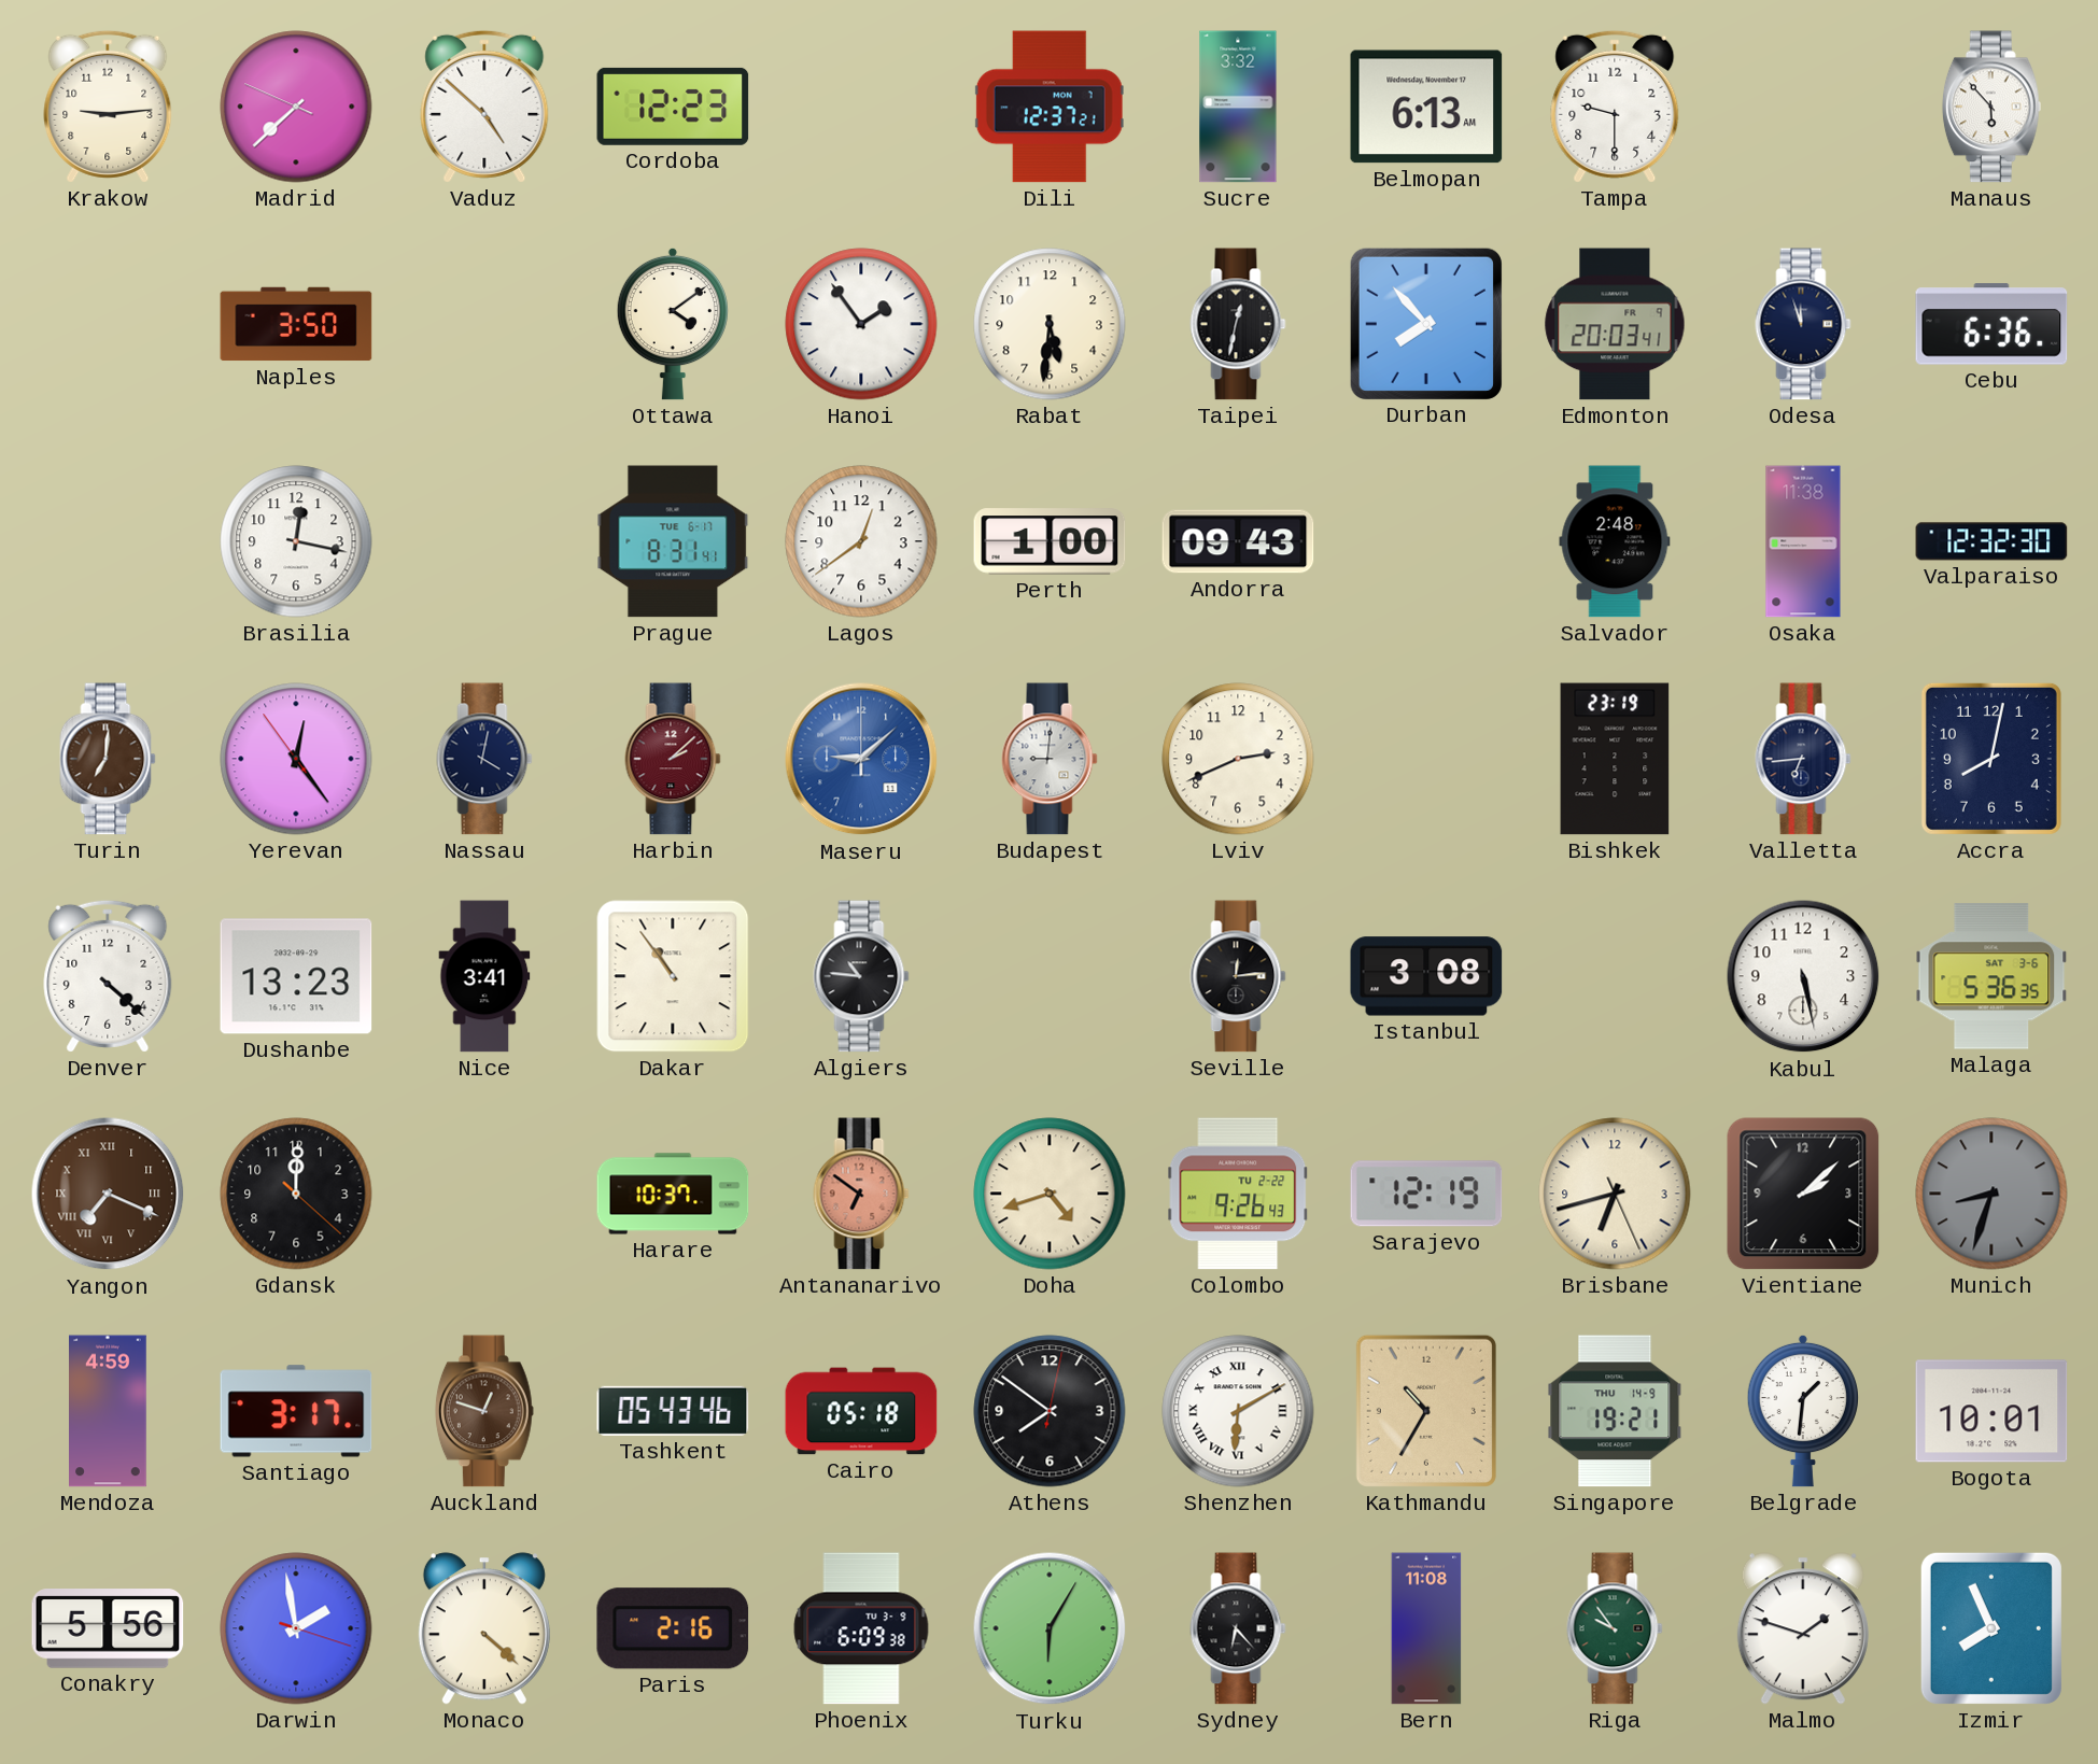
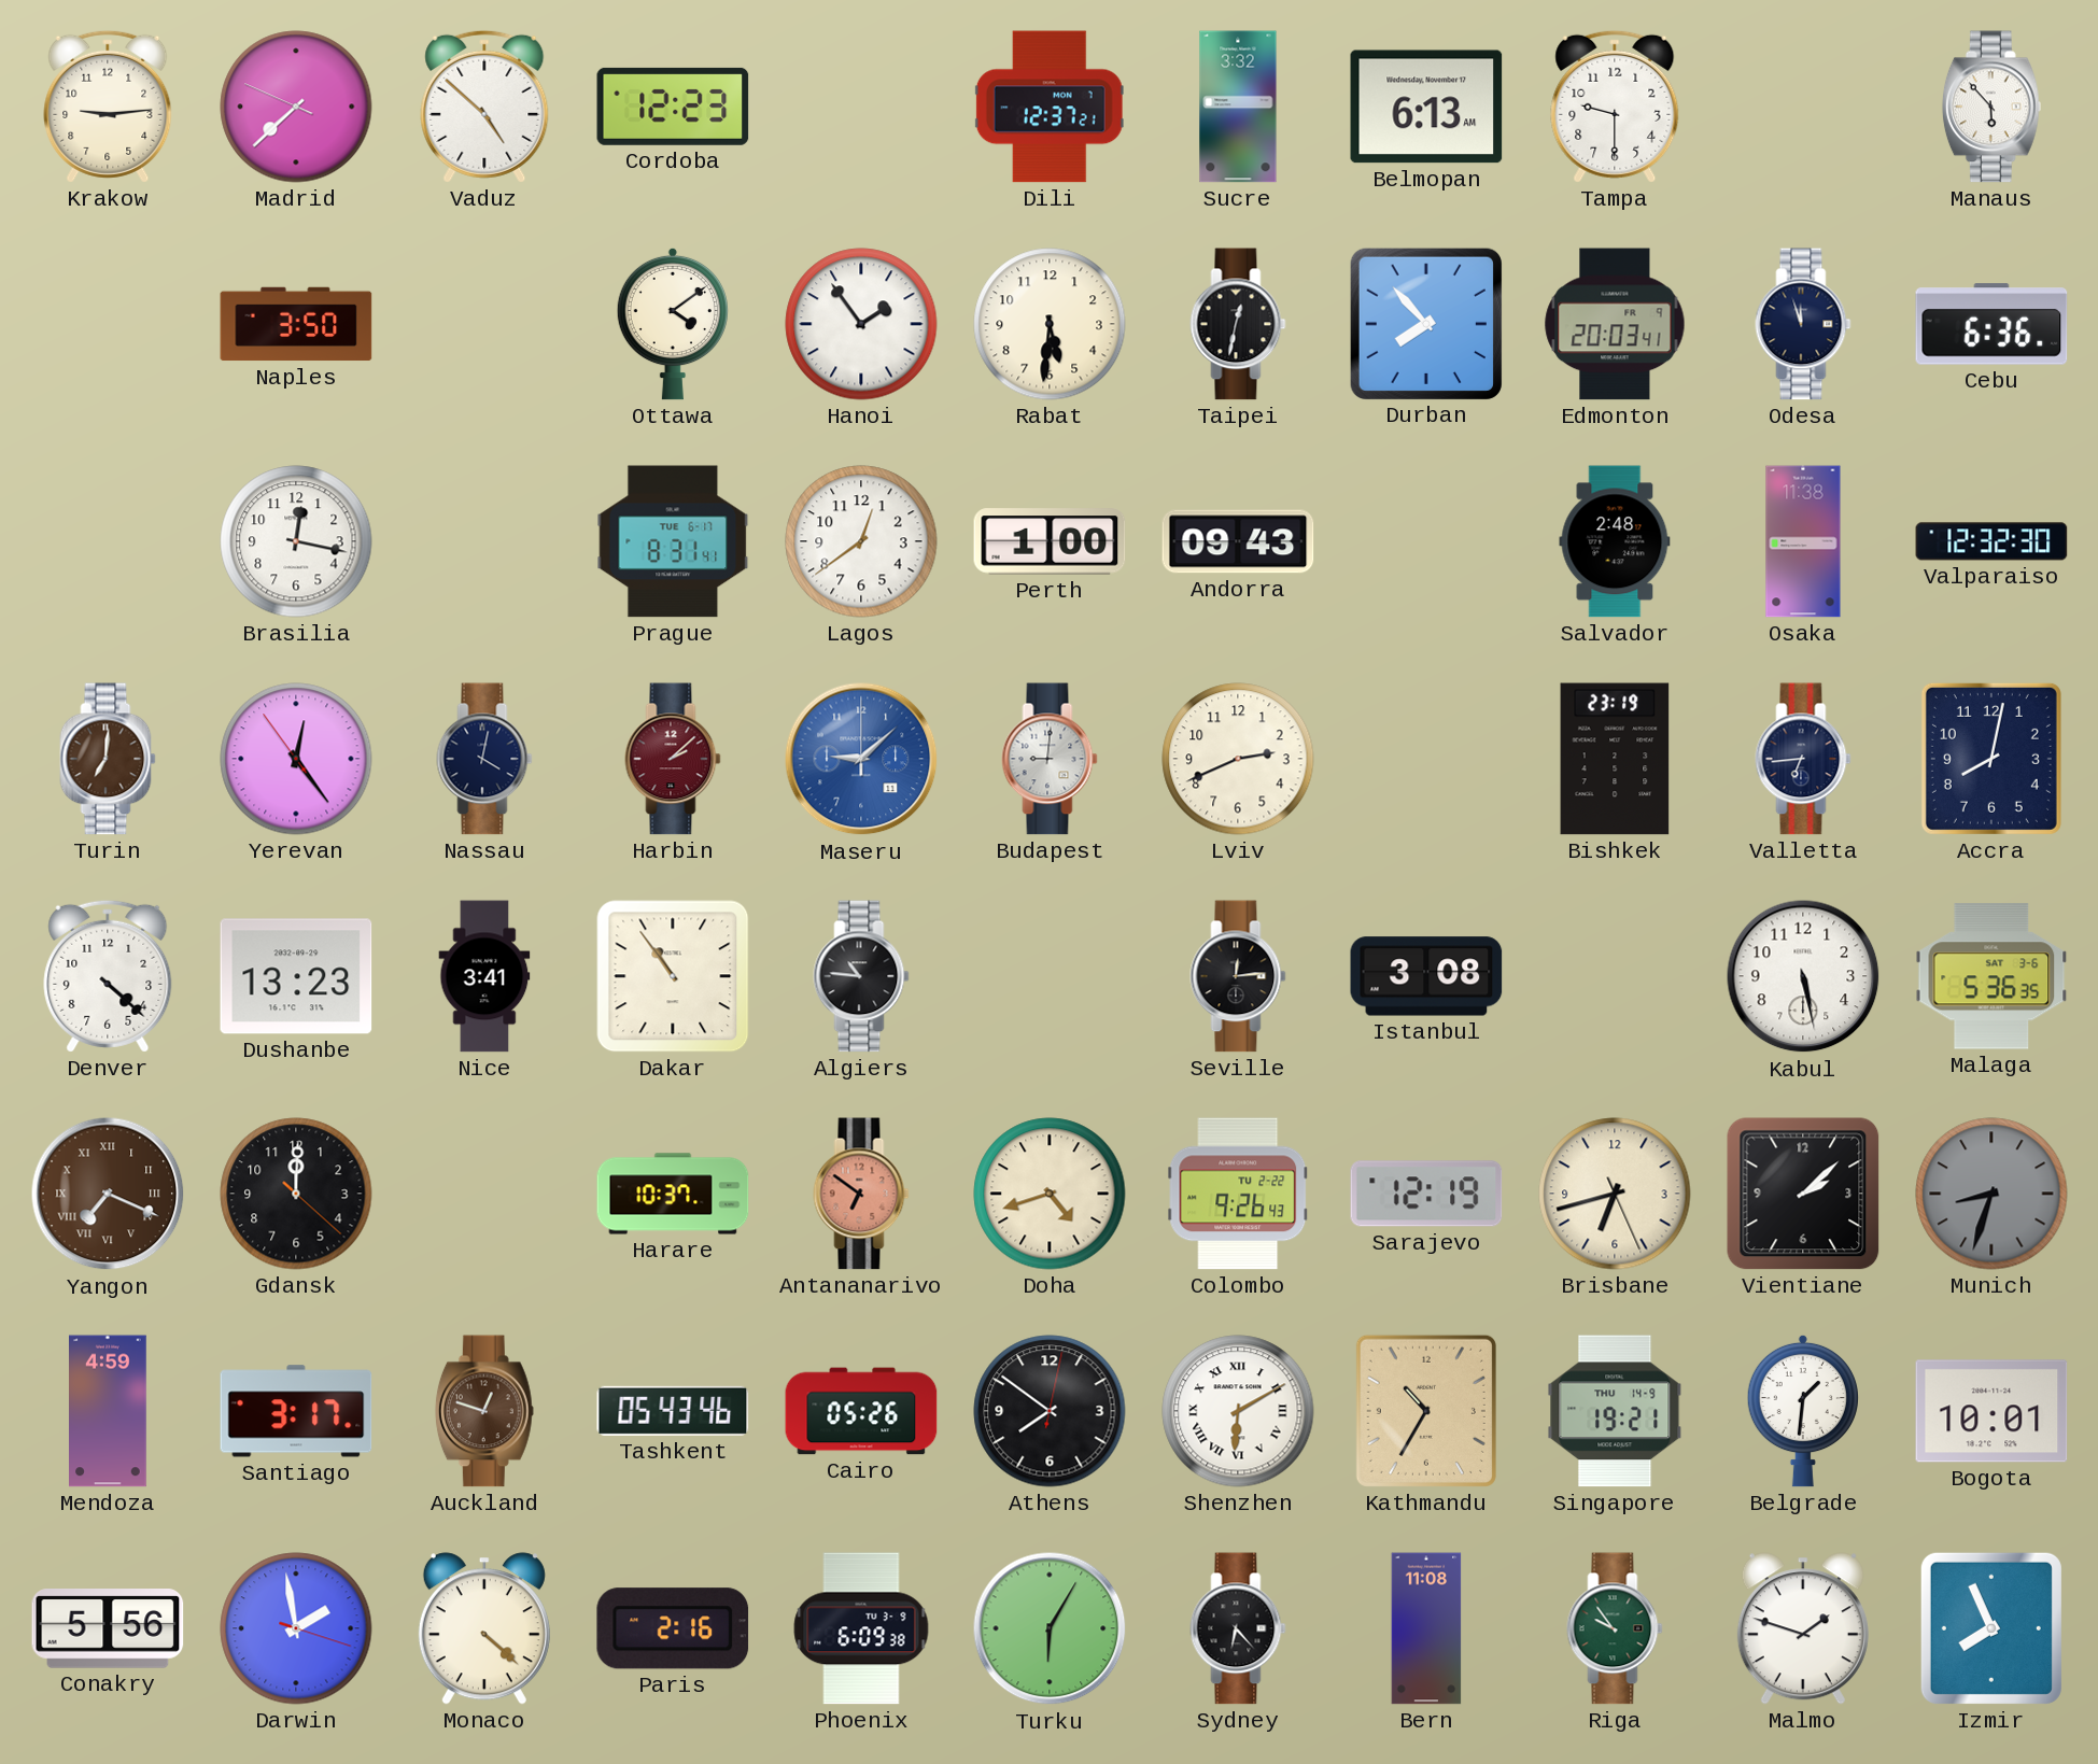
Cairo: 05:18 -> 05:26 (861, 1411)
